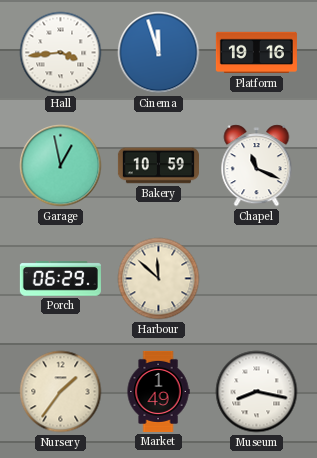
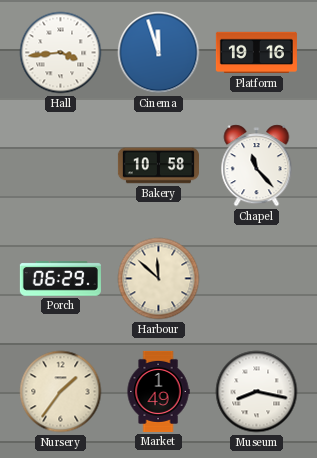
Garage: 12:58 -> none (61, 166)
Bakery: 10:59 -> 10:58 (158, 166)
Chapel: 11:19 -> 11:23 (257, 166)
